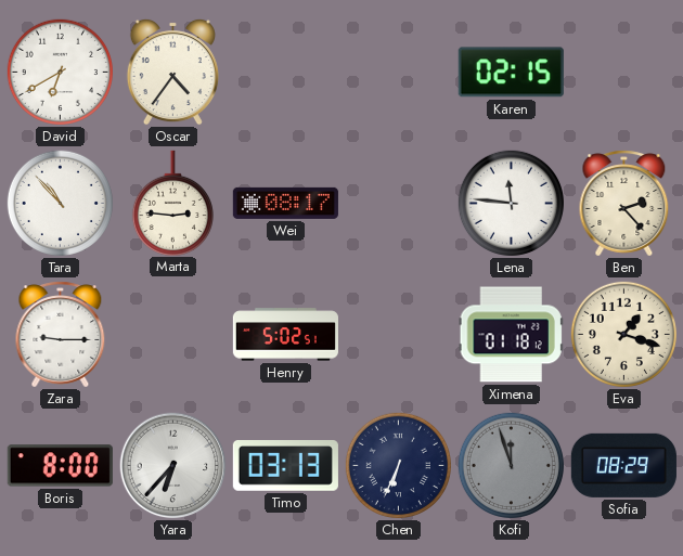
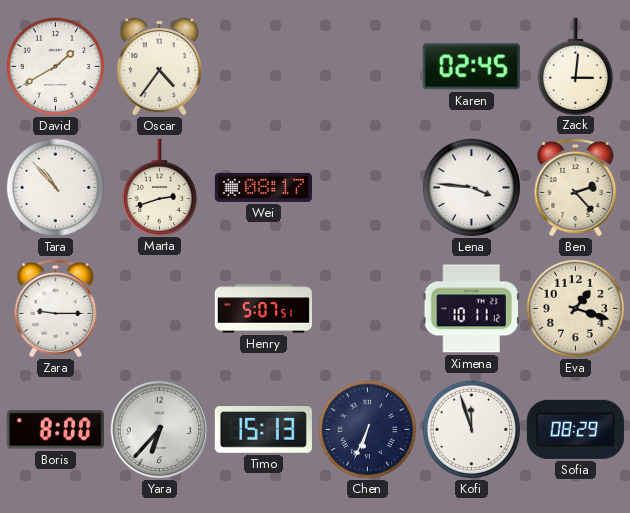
David: 6:40 -> 1:40 (55, 66)
Karen: 02:15 -> 02:45 (471, 67)
Zack: none -> 3:01 (575, 66)
Marta: 2:46 -> 2:42 (159, 187)
Lena: 11:46 -> 3:46 (471, 187)
Henry: 5:02 -> 5:07 (263, 309)
Ximena: 01:18 -> 10:11 (471, 309)
Timo: 03:13 -> 15:13 (263, 430)
Kofi dial: grey -> white (471, 429)
